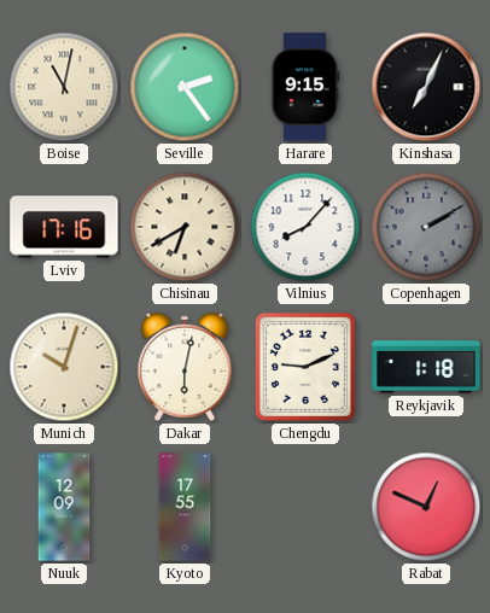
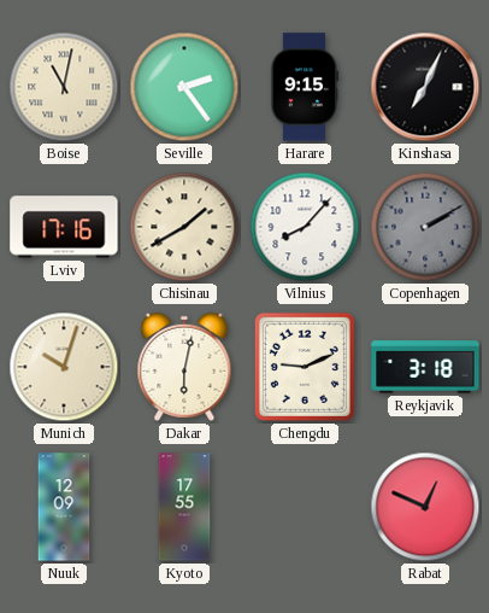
Chisinau: 6:40 -> 1:40 (184, 227)
Reykjavik: 1:18 -> 3:18 (425, 367)
